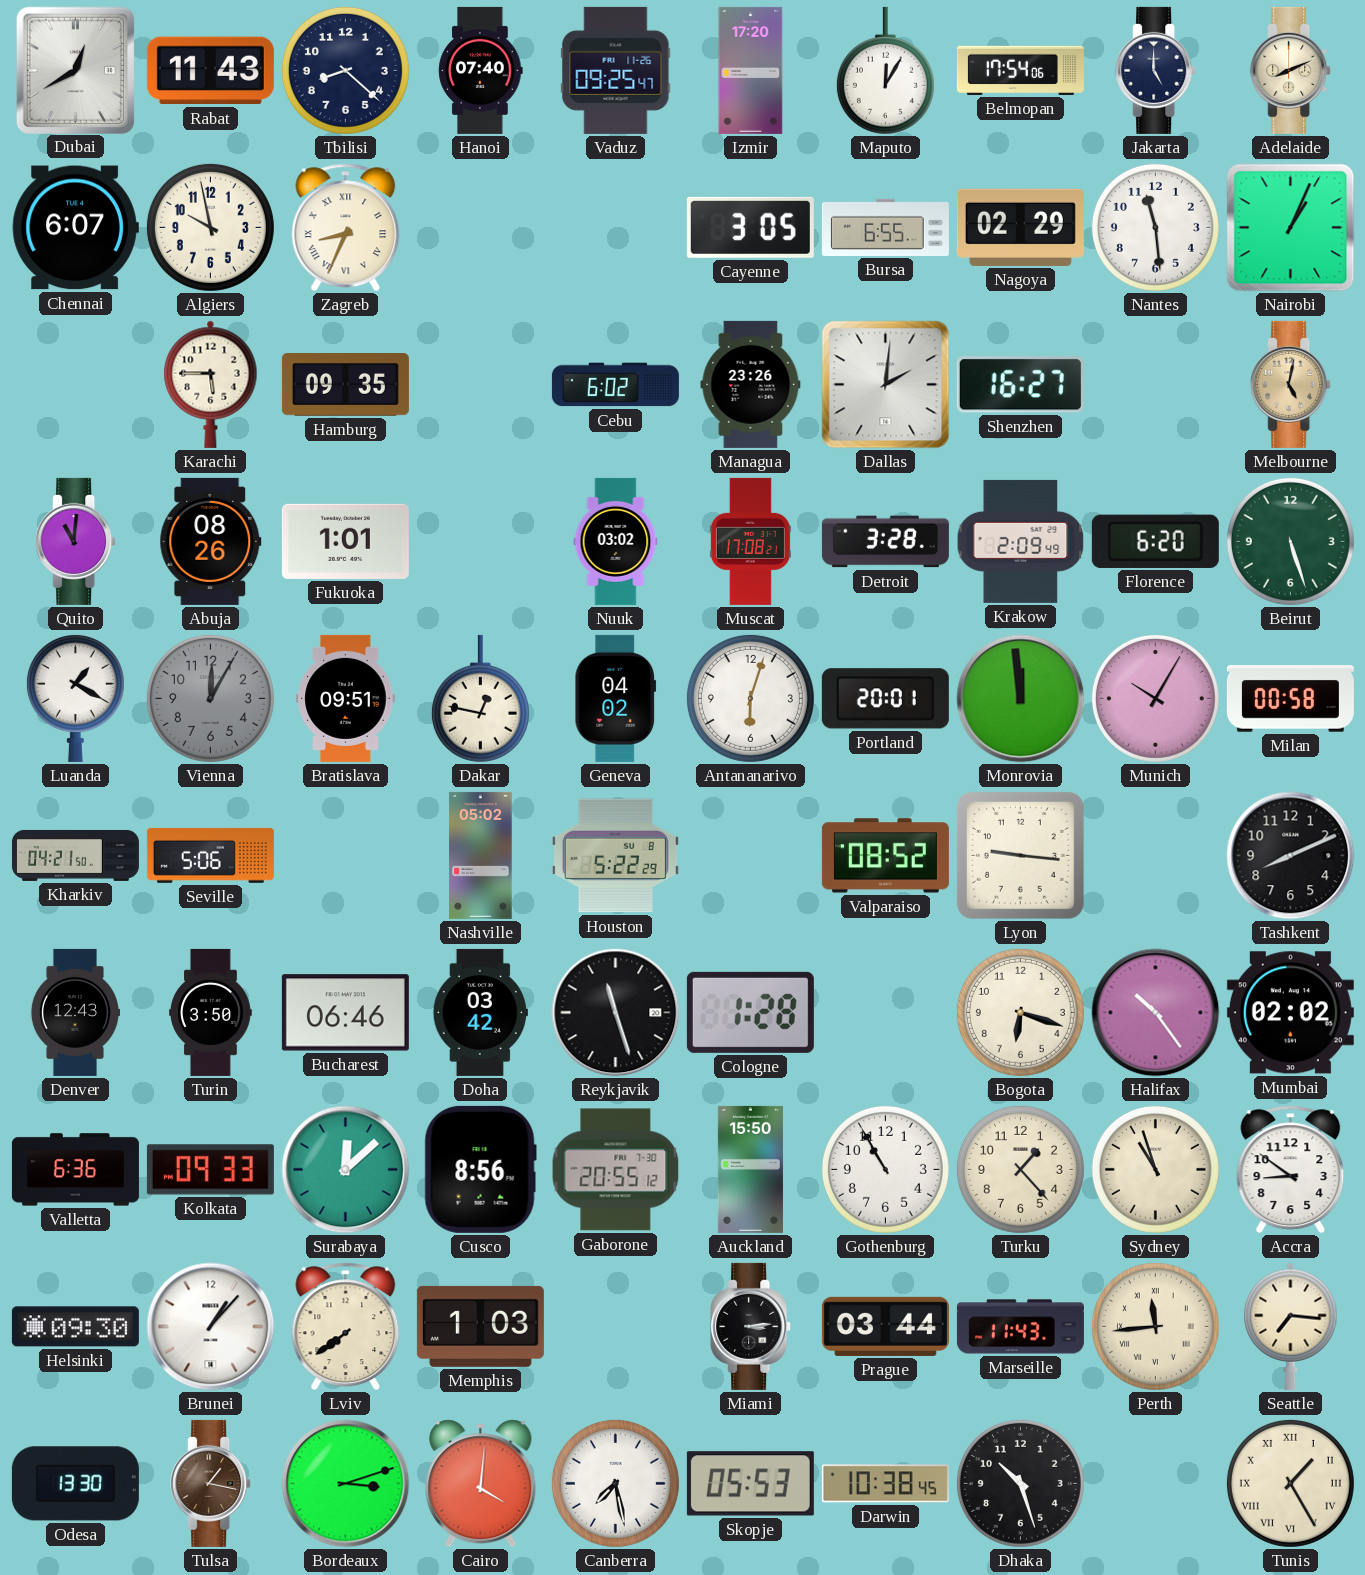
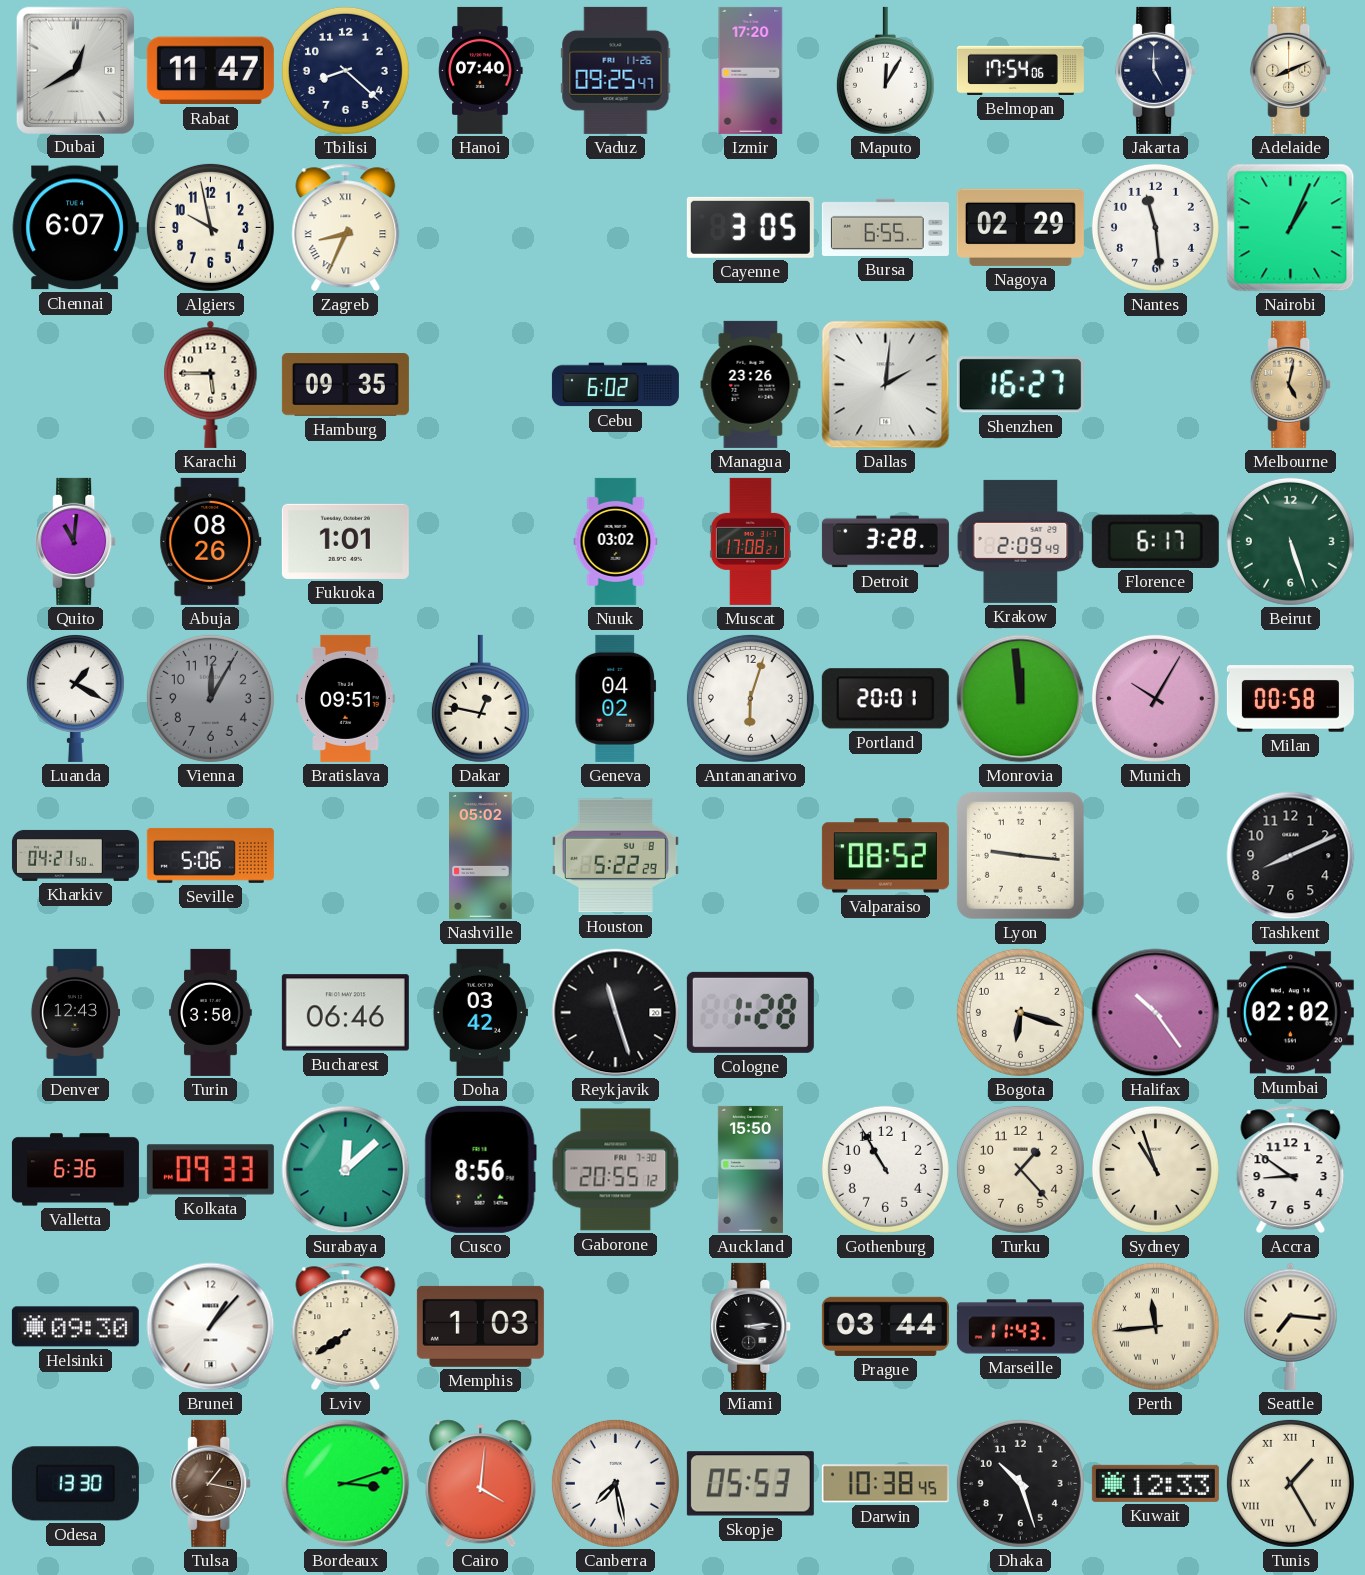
Rabat: 11:43 -> 11:47 (210, 71)
Florence: 6:20 -> 6:17 (1155, 541)
Kuwait: none -> 12:33 (1155, 1483)
